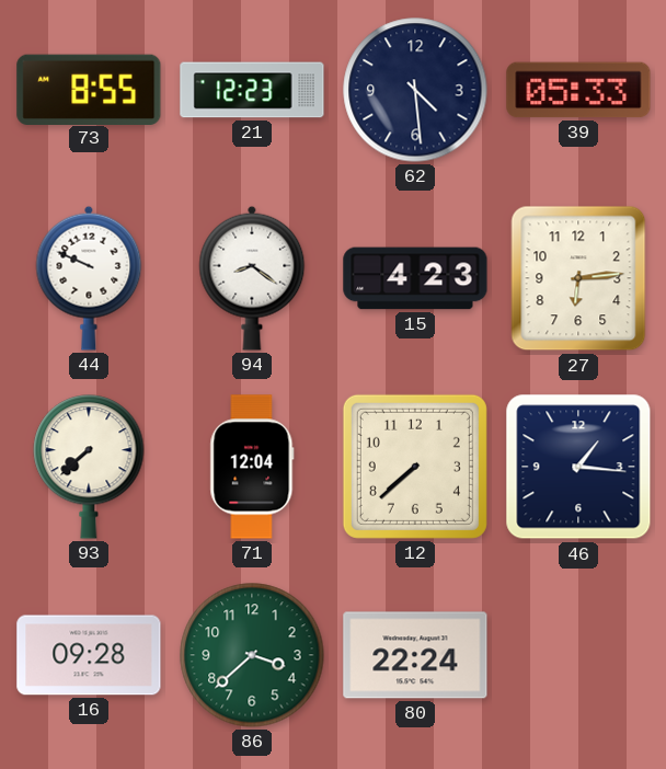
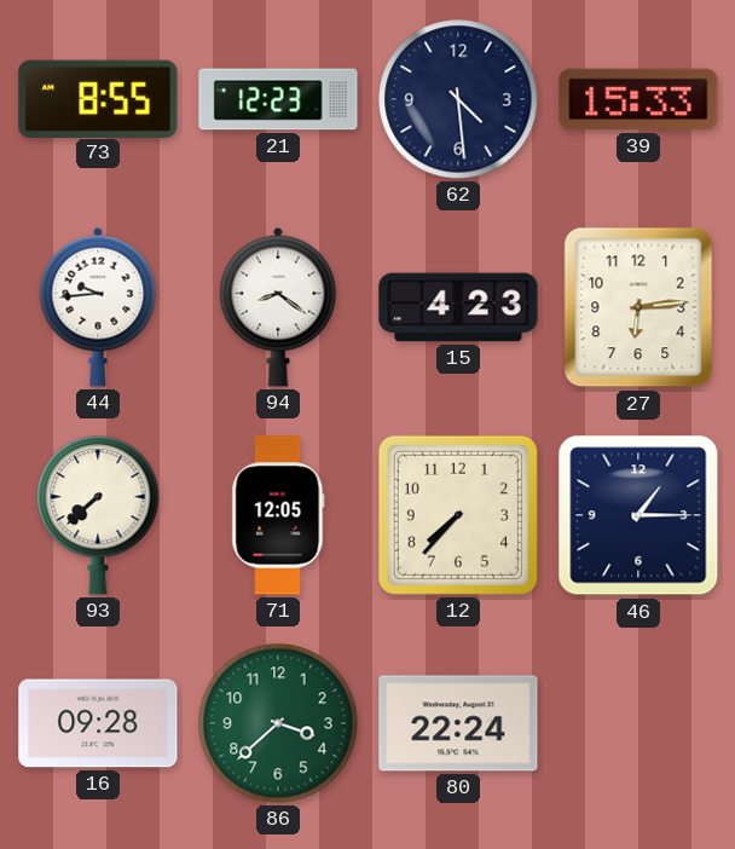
39: 05:33 -> 15:33 (638, 99)
44: 9:49 -> 9:44 (98, 307)
71: 12:04 -> 12:05 (278, 515)
12: 7:38 -> 7:37 (458, 515)
46: 1:16 -> 1:15 (638, 515)
